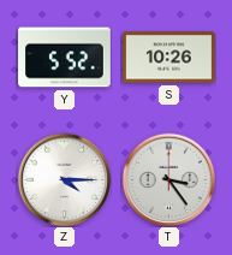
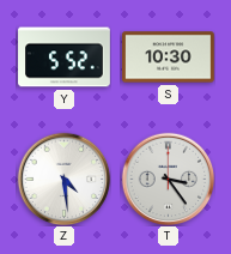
S: 10:26 -> 10:30 (169, 58)
Z: 4:15 -> 4:29 (63, 179)
